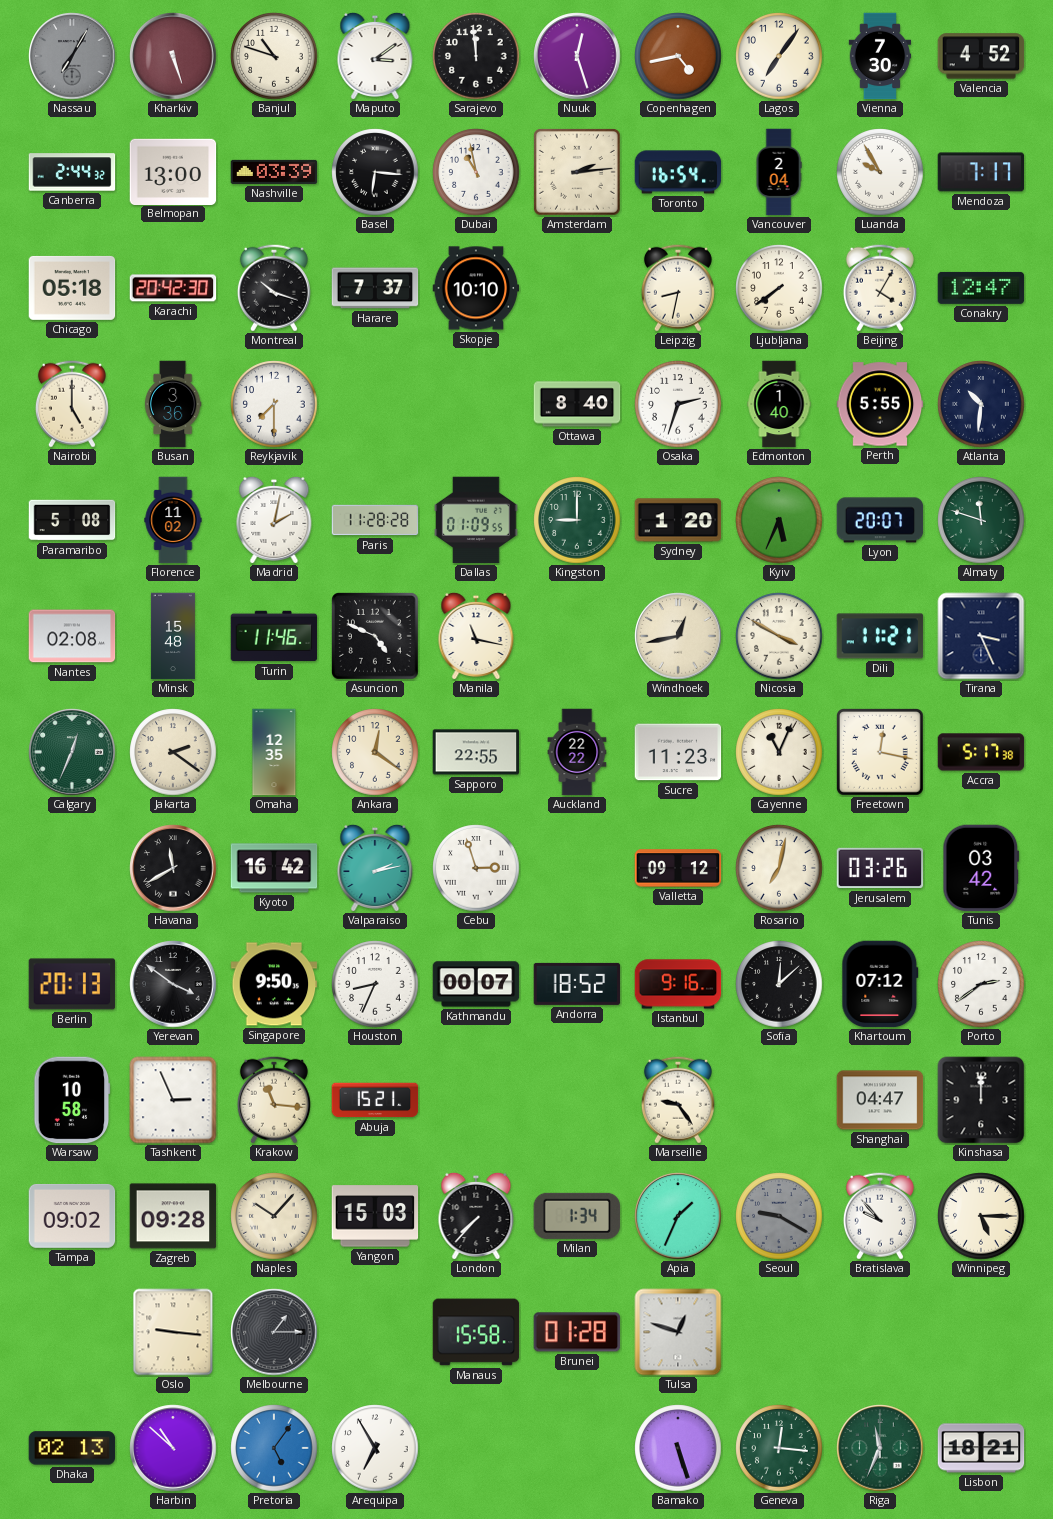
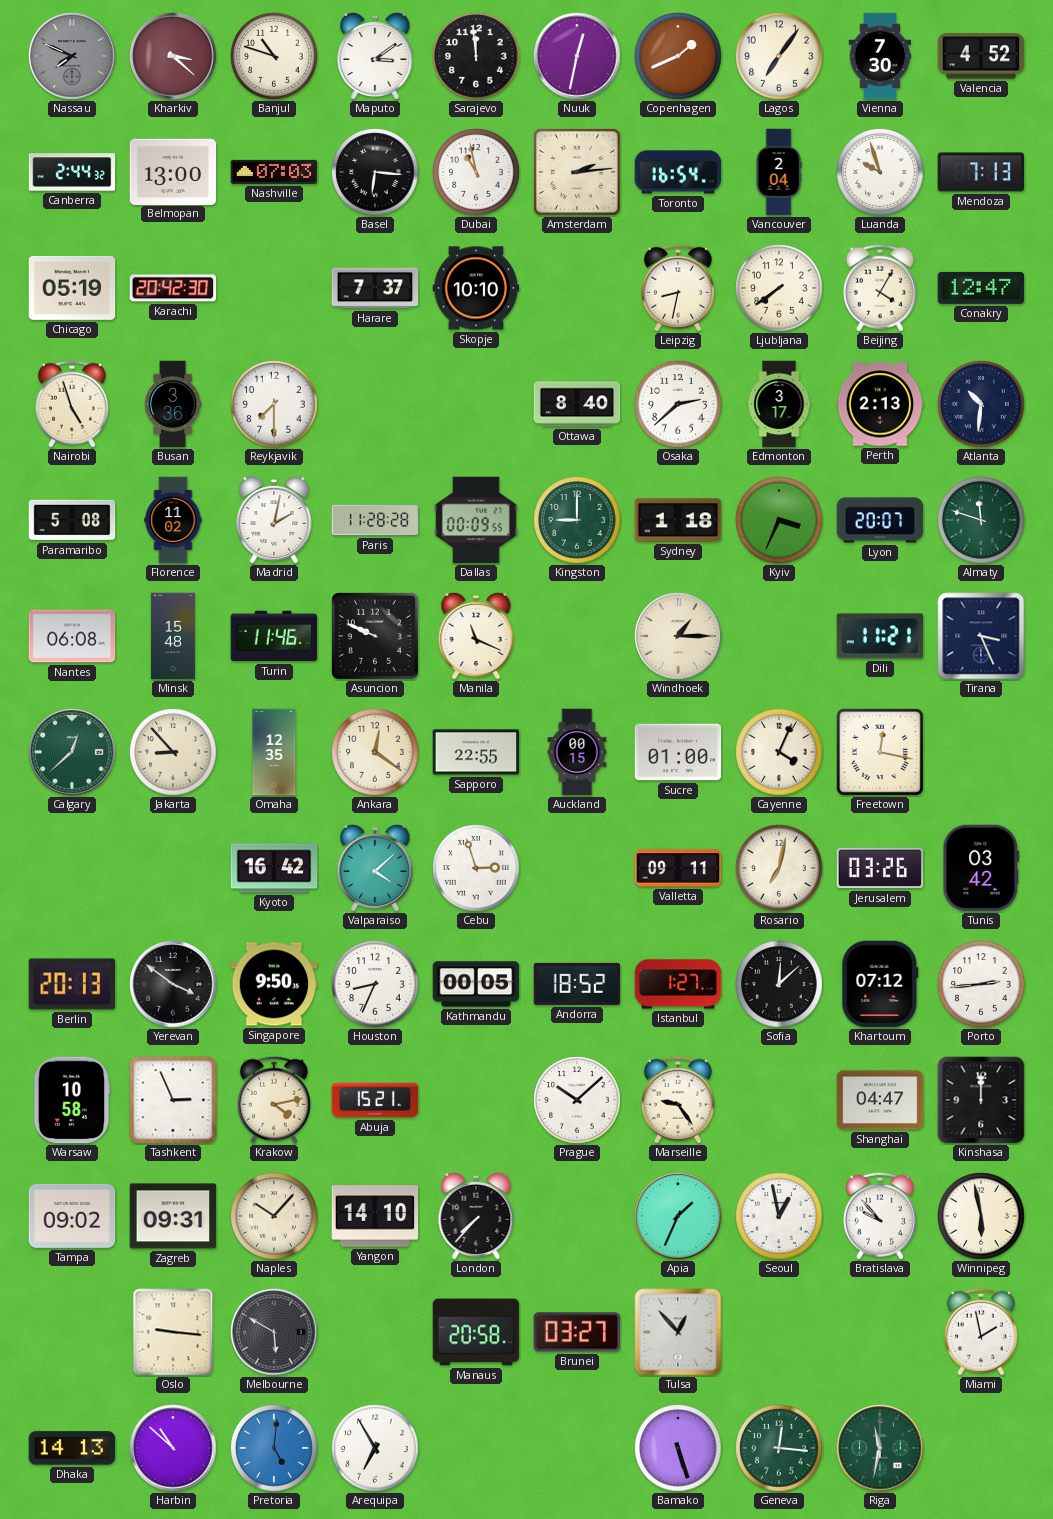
Nassau: 7:05 -> 7:49 (72, 56)
Kharkiv: 5:27 -> 3:22 (173, 56)
Nuuk: 12:27 -> 12:32 (577, 56)
Copenhagen: 4:43 -> 1:41 (678, 56)
Nashville: 03:39 -> 07:03 (274, 172)
Luanda: 9:55 -> 9:57 (880, 172)
Mendoza: 7:17 -> 7:13 (981, 172)
Chicago: 05:18 -> 05:19 (72, 288)
Montreal: 10:18 -> none (274, 288)
Nairobi: 5:00 -> 4:57 (72, 404)
Osaka: 2:33 -> 2:38 (678, 404)
Edmonton: 1:40 -> 3:17 (779, 404)
Perth: 5:55 -> 2:13 (880, 404)
Dallas: 01:09 -> 00:09 (476, 520)
Sydney: 1:20 -> 1:18 (678, 520)
Kyiv: 5:34 -> 3:34 (779, 520)
Nantes: 02:08 -> 06:08 (72, 636)
Asuncion: 4:49 -> 9:49 (376, 637)
Manila: 11:17 -> 11:19 (476, 635)
Windhoek: 12:43 -> 1:15 (678, 636)
Nicosia: 3:50 -> none (779, 636)
Calgary: 12:34 -> 12:38 (72, 752)
Jakarta: 2:21 -> 8:53 (173, 752)
Auckland: 22:22 -> 00:15 (577, 752)
Sucre: 11:23 -> 01:00 (678, 752)
Cayenne: 11:04 -> 4:04 (779, 752)
Accra: 5:17 -> none (981, 752)
Havana: 11:40 -> none (173, 868)
Valparaiso: 2:13 -> 4:08 (375, 867)
Valletta: 09:12 -> 09:11 (678, 868)
Kathmandu: 00:07 -> 00:05 (476, 984)
Istanbul: 9:16 -> 1:27 (678, 984)
Porto: 2:39 -> 2:44 (981, 984)
Krakow: 11:16 -> 4:13 (274, 1100)
Prague: none -> 10:08 (577, 1100)
Zagreb: 09:28 -> 09:31 (173, 1216)
Yangon: 15:03 -> 14:10 (375, 1216)
Milan: 1:34 -> none (577, 1216)
Seoul: 9:20 -> 12:58 (779, 1216)
Seoul dial: grey -> white (779, 1216)
Winnipeg: 5:15 -> 5:58 (981, 1216)
Melbourne: 1:15 -> 5:50 (274, 1332)
Manaus: 15:58 -> 20:58 (476, 1332)
Brunei: 01:28 -> 03:27 (577, 1332)
Tulsa: 12:48 -> 12:53 (678, 1332)
Miami: none -> 1:58 (981, 1332)
Dhaka: 02:13 -> 14:13 (72, 1448)
Pretoria: 5:06 -> 5:01 (274, 1448)
Riga: 11:34 -> 11:32 (880, 1448)
Lisbon: 18:21 -> none (981, 1448)
